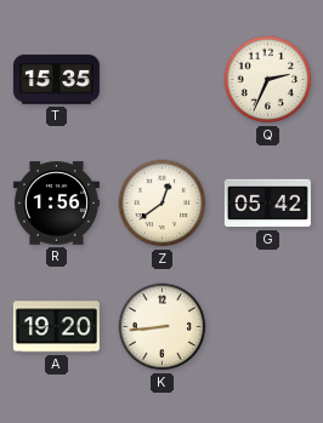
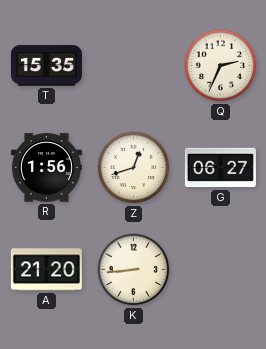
Z: 12:39 -> 12:42 (134, 168)
G: 05:42 -> 06:27 (220, 168)
A: 19:20 -> 21:20 (46, 270)
